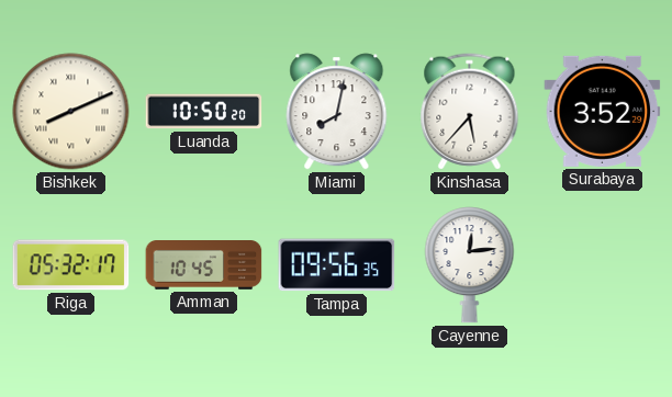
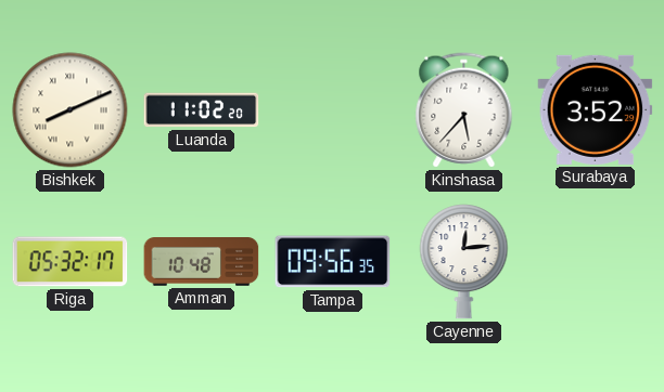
Luanda: 10:50 -> 11:02 (202, 110)
Miami: 8:02 -> none (337, 112)
Amman: 10:45 -> 10:48 (202, 262)
